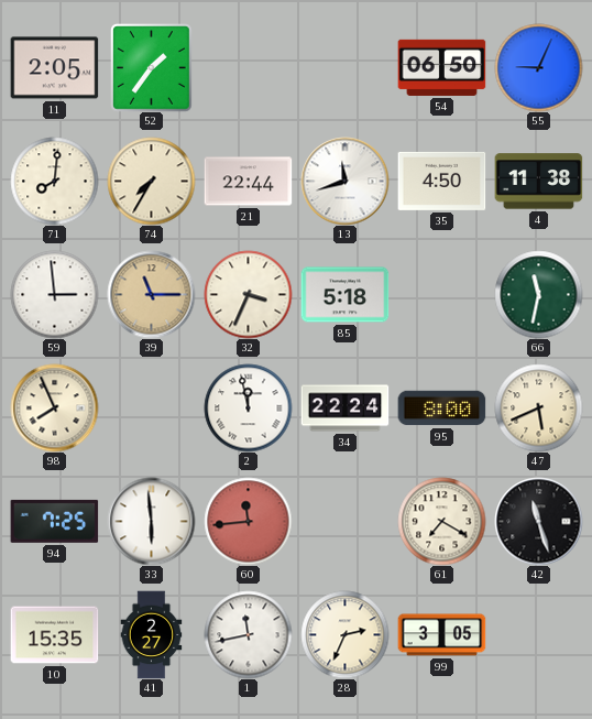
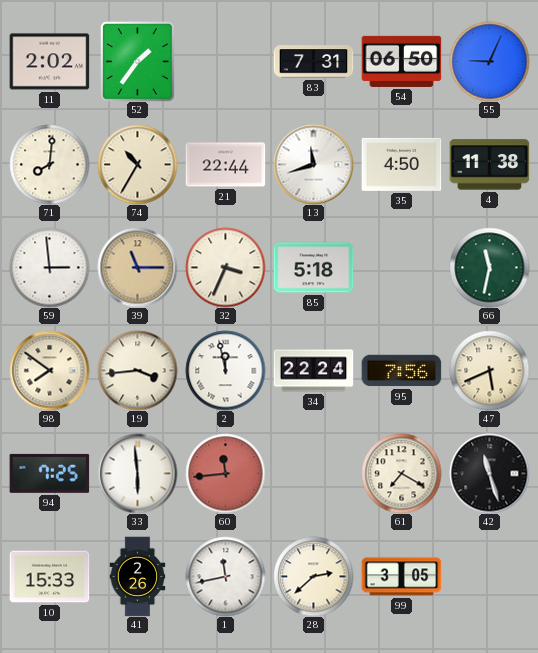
11: 2:05 -> 2:02 (49, 62)
83: none -> 7:31 (313, 62)
74: 7:35 -> 10:35 (137, 164)
98: 7:56 -> 7:51 (49, 370)
19: none -> 3:44 (137, 370)
95: 8:00 -> 7:56 (401, 371)
10: 15:35 -> 15:33 (49, 577)
41: 2:27 -> 2:26 (138, 576)
28: 2:34 -> 2:38 (313, 576)
